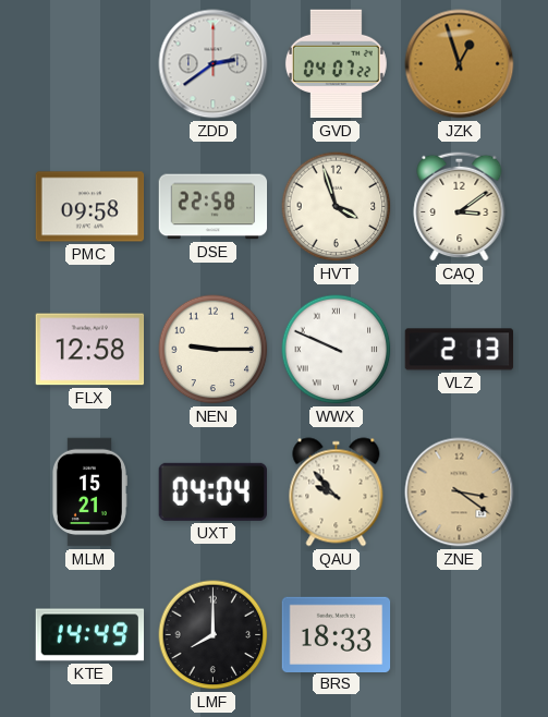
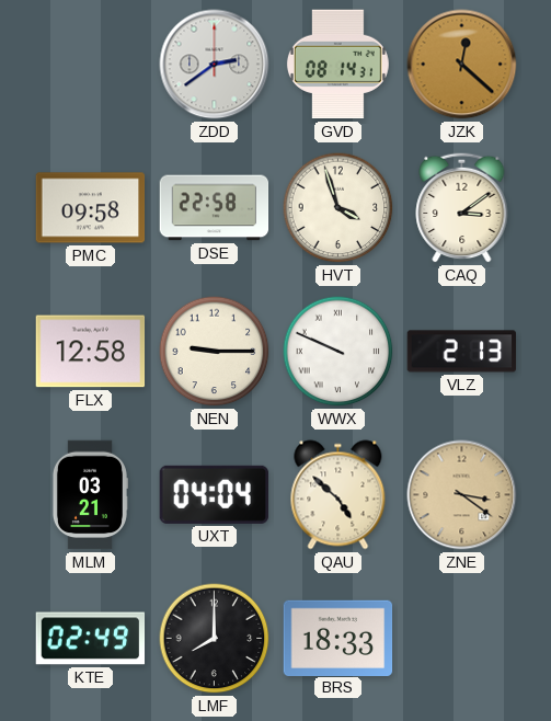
GVD: 04:07 -> 08:14 (337, 65)
JZK: 12:57 -> 12:22 (462, 65)
MLM: 15:21 -> 03:21 (90, 495)
QAU: 9:53 -> 4:52 (338, 495)
KTE: 14:49 -> 02:49 (91, 639)
